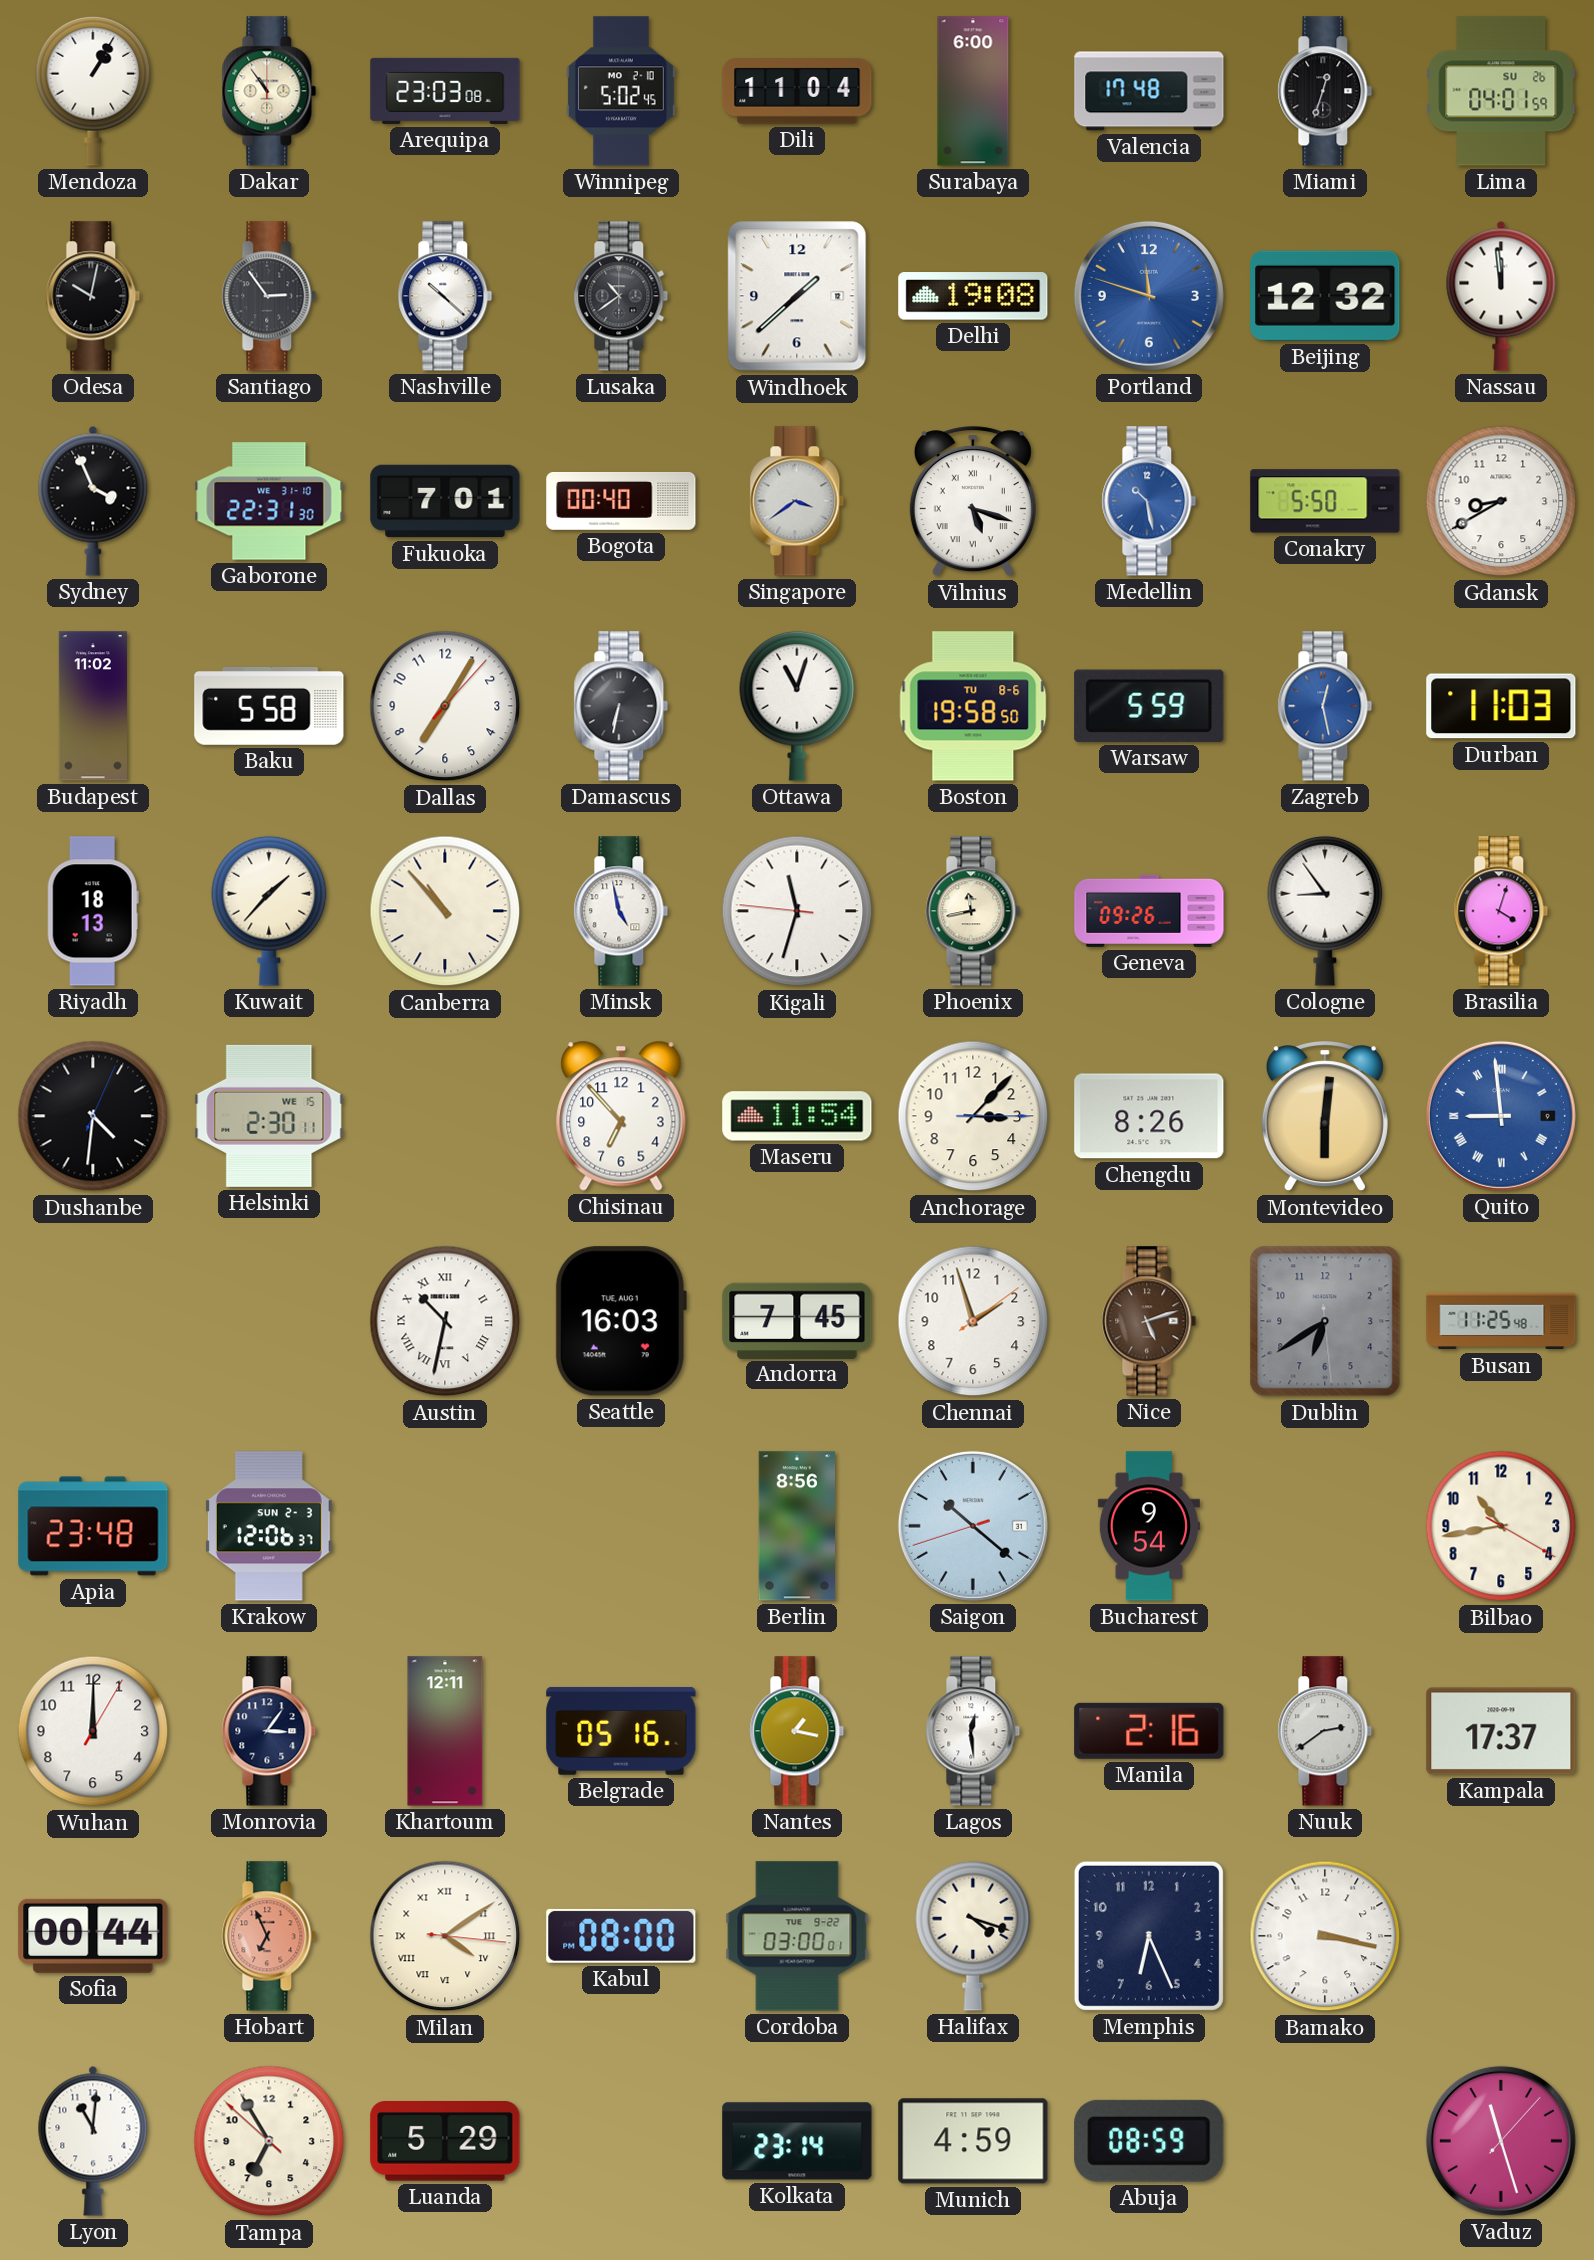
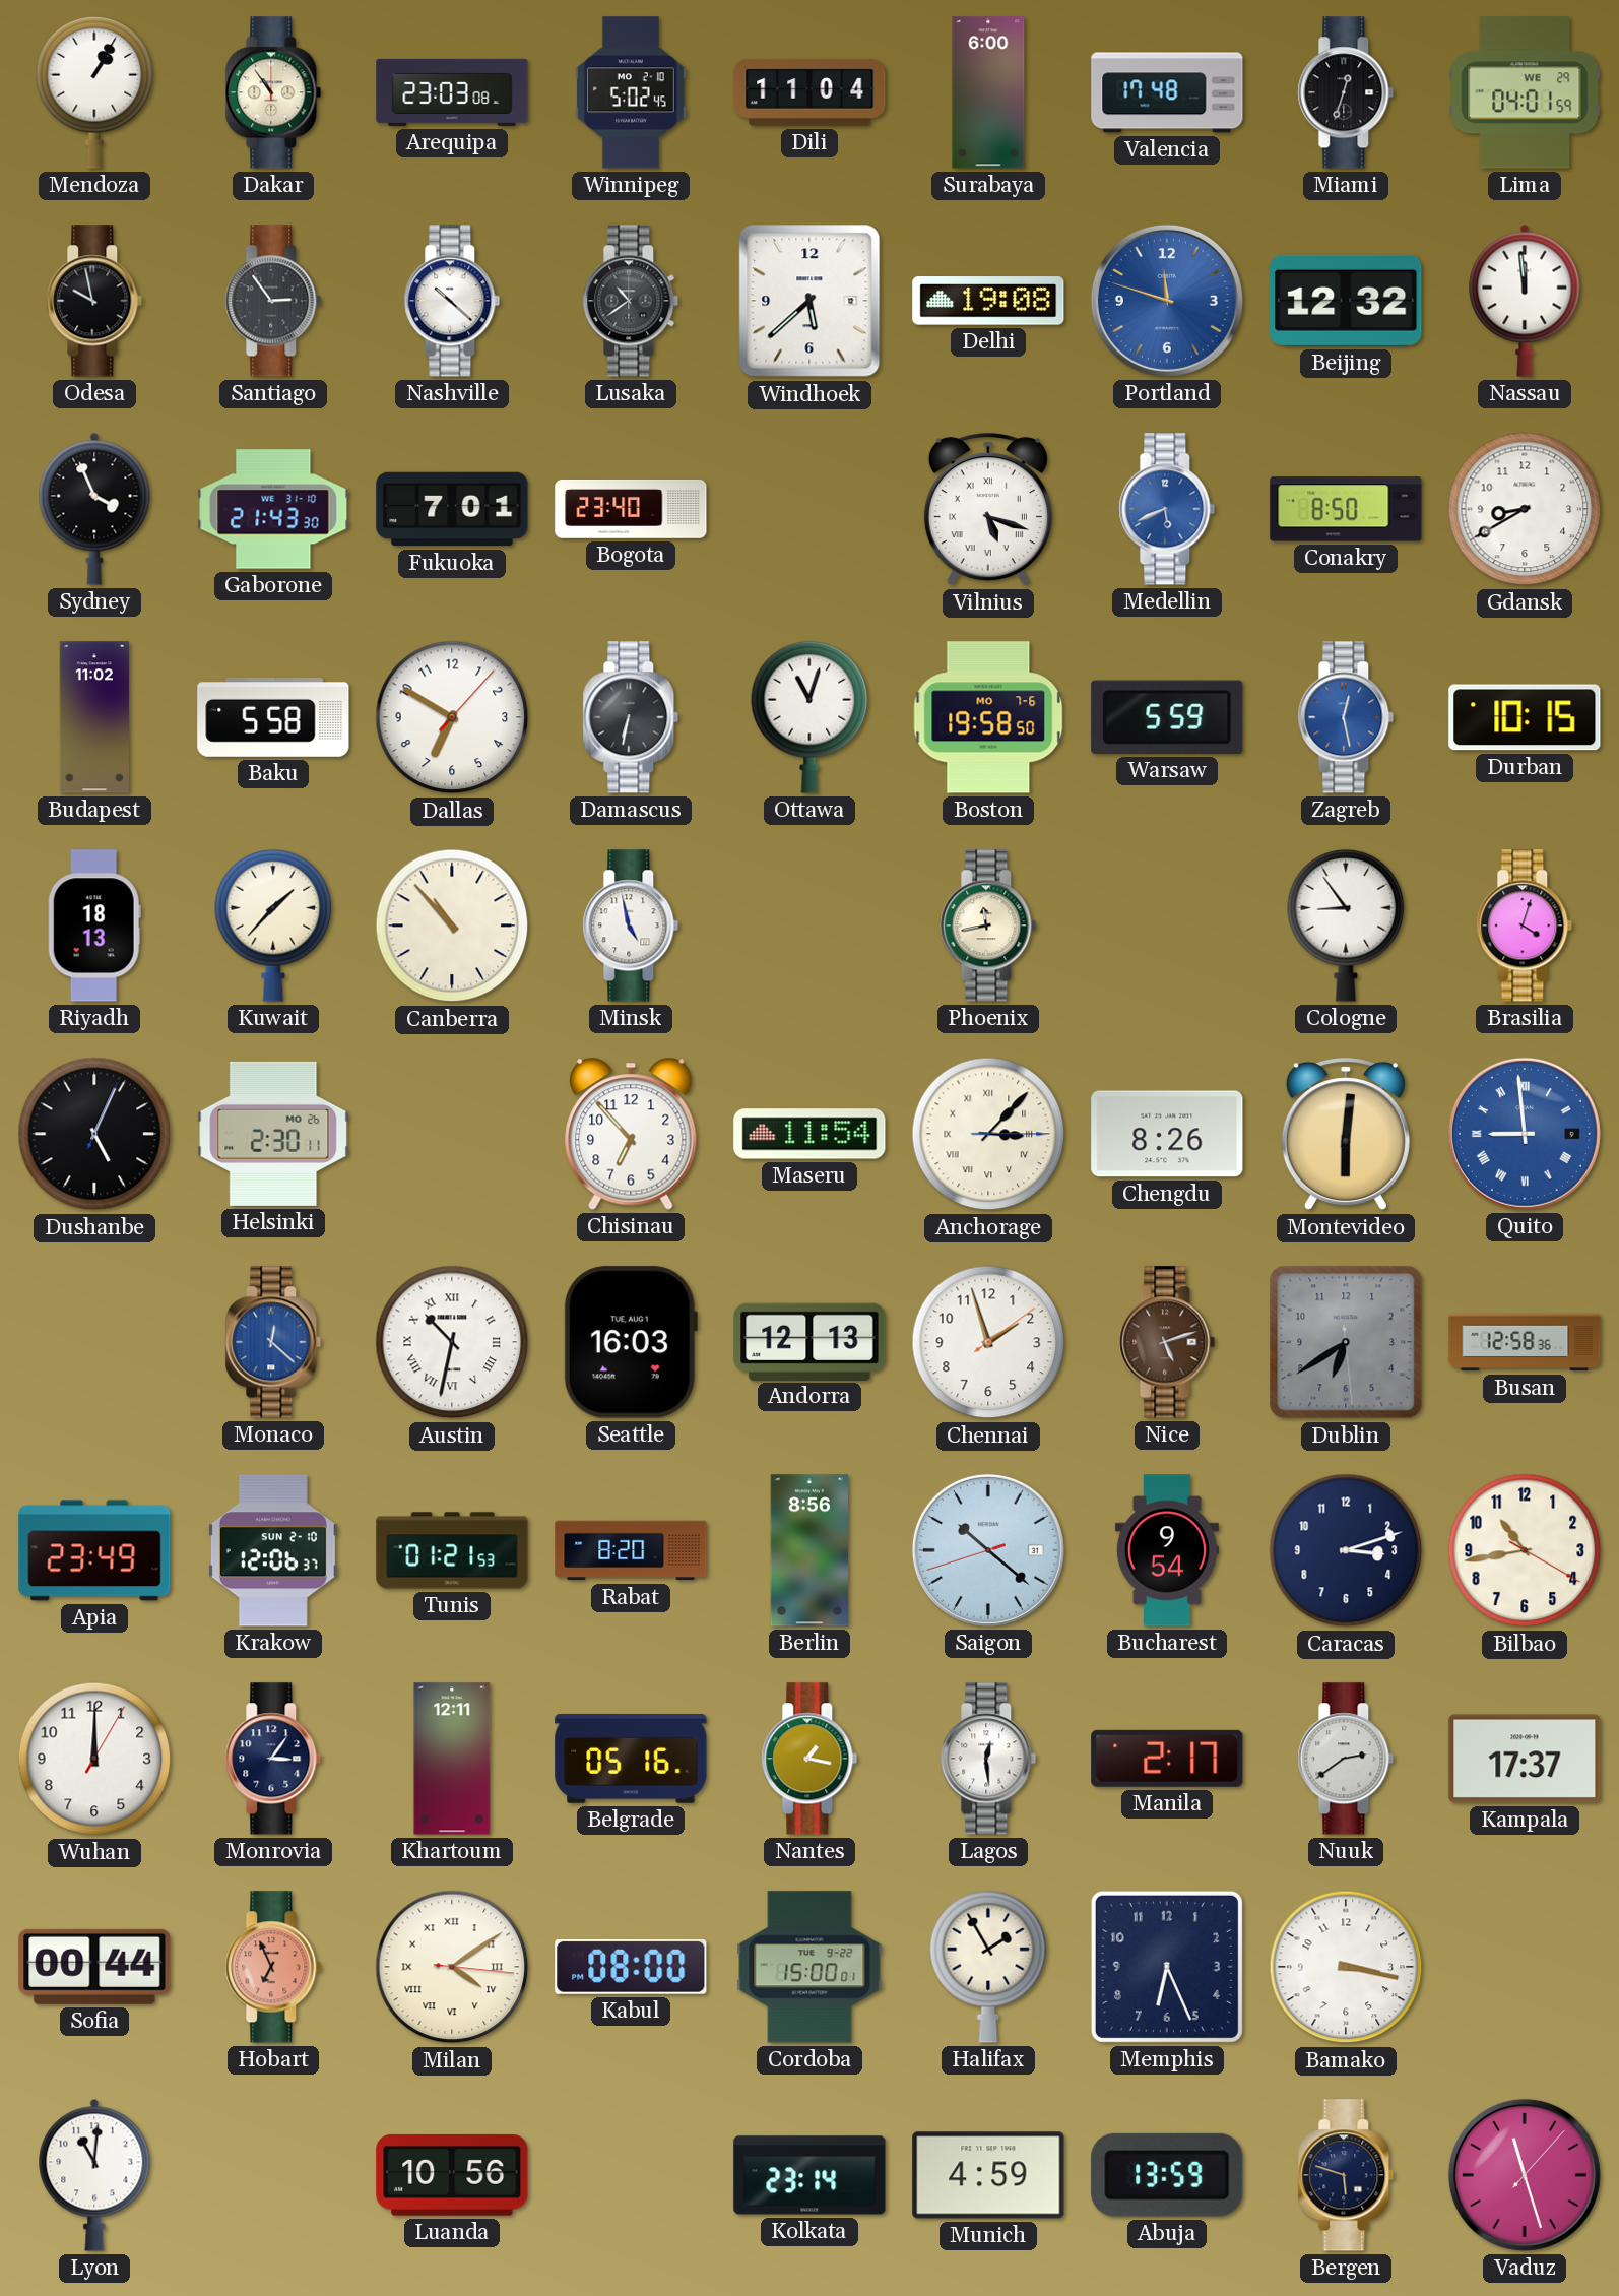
Lima date: SU 26 -> WE 29 (1525, 92)
Odesa: 10:02 -> 9:58 (94, 301)
Windhoek: 1:38 -> 5:38 (809, 301)
Gaborone: 22:31 -> 21:43 (273, 509)
Bogota: 00:40 -> 23:40 (631, 509)
Singapore: 3:39 -> none (797, 501)
Medellin: 10:28 -> 5:41 (1167, 509)
Conakry: 5:50 -> 8:50 (1346, 509)
Dallas: 7:05 -> 6:50 (452, 717)
Boston date: TU 8-6 -> MO 7-6 (988, 717)
Durban: 11:03 -> 10:15 (1525, 717)
Kigali: 11:32 -> none (797, 911)
Geneva: 09:26 -> none (1149, 911)
Dushanbe: 4:31 -> 5:04 (94, 1134)
Helsinki date: WE 15 -> MO 26 (273, 1134)
Anchorage numerals: Arabic -> Roman (988, 1134)
Monaco: none -> 12:22 (273, 1342)
Andorra: 7:45 -> 12:13 (809, 1341)
Busan: 11:25 -> 12:58 (1525, 1342)
Apia: 23:48 -> 23:49 (94, 1550)
Krakow date: SUN 2-3 -> SUN 2-10 (273, 1550)
Tunis: none -> 01:21 (452, 1550)
Rabat: none -> 8:20 (631, 1550)
Caracas: none -> 3:12 (1346, 1550)
Manila: 2:16 -> 2:17 (1167, 1759)
Cordoba: 03:00 -> 15:00 (809, 1967)
Halifax: 4:18 -> 1:55 (988, 1967)
Tampa: 6:54 -> none (269, 2141)
Luanda: 5:29 -> 10:56 (452, 2176)
Abuja: 08:59 -> 13:59 (1167, 2175)
Bergen: none -> 5:48 (1346, 2175)
